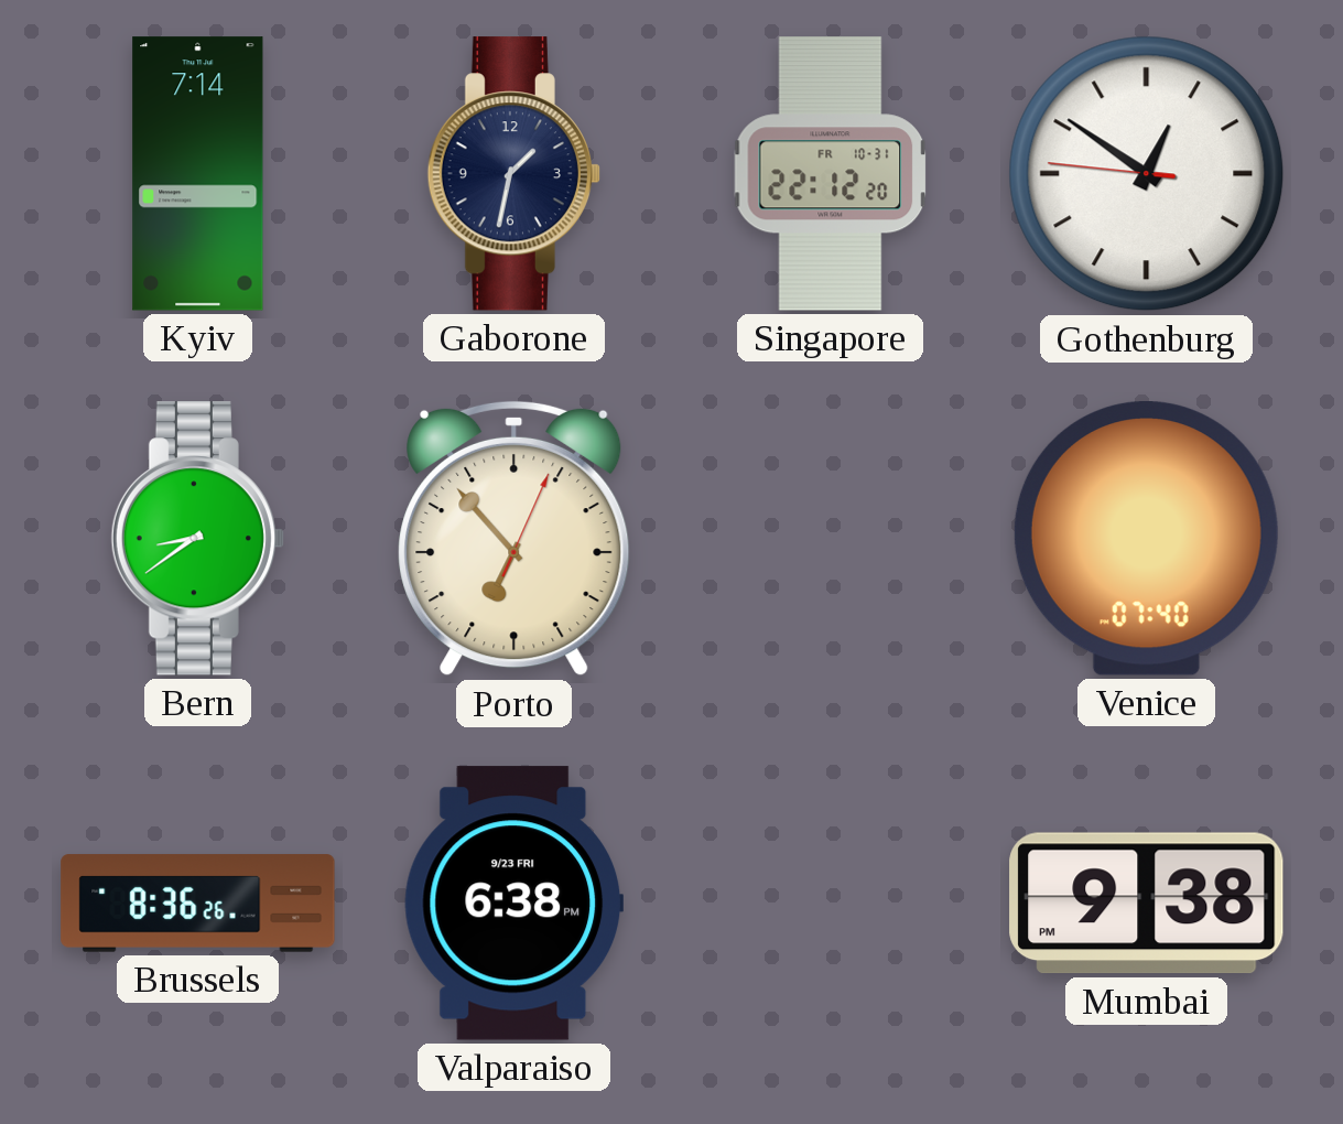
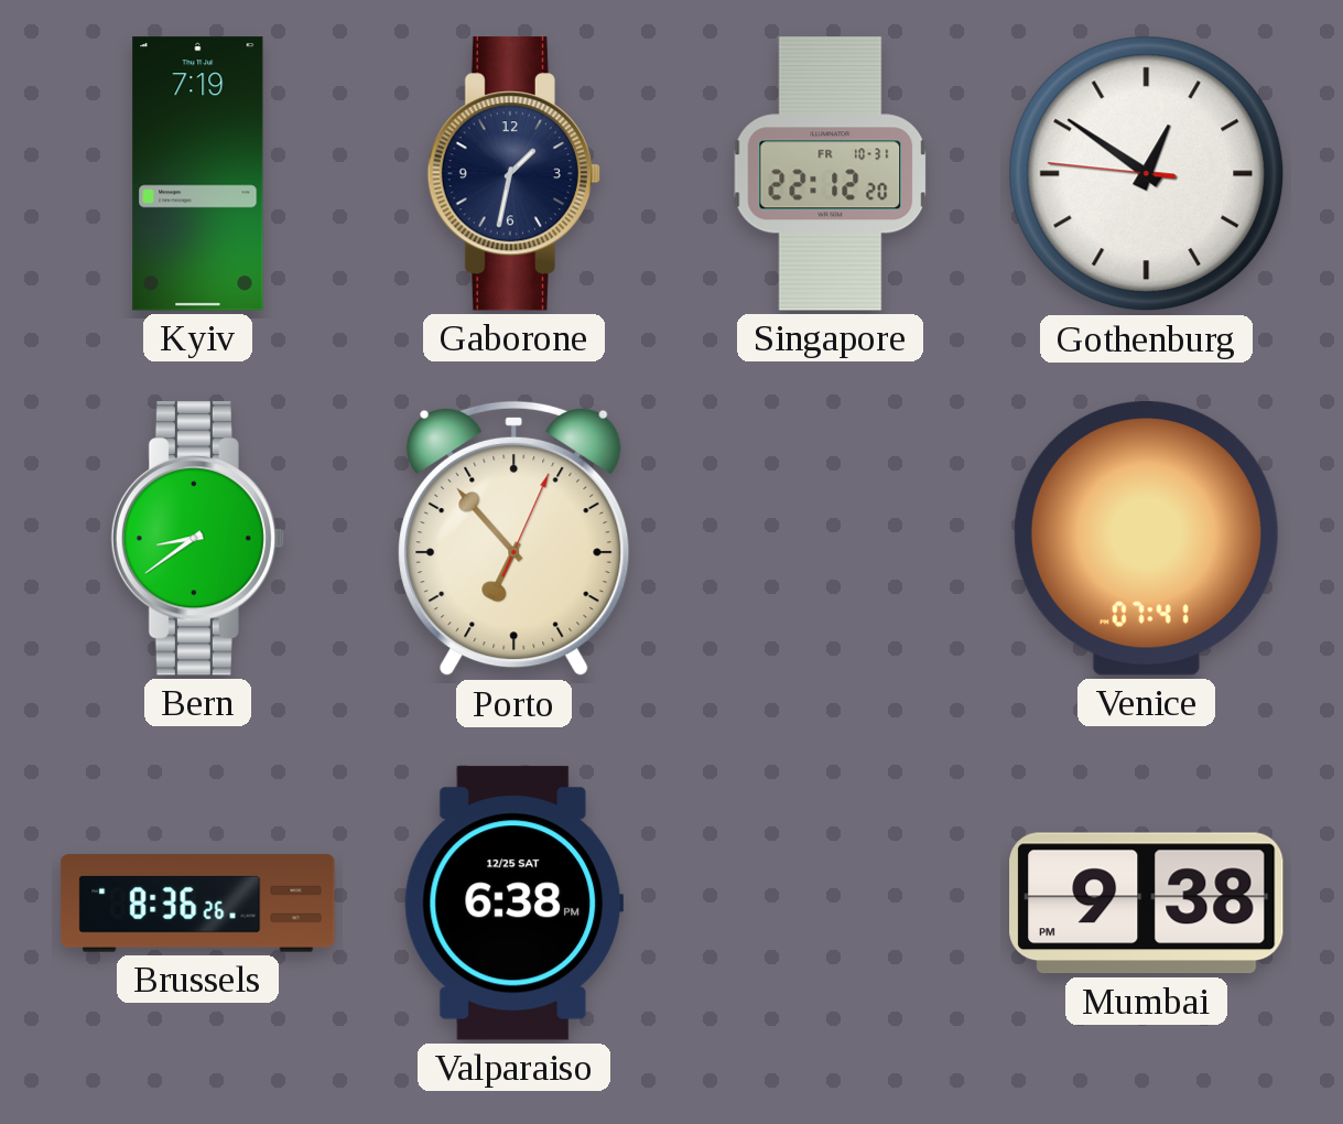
Kyiv: 7:14 -> 7:19 (198, 174)
Venice: 07:40 -> 07:41 (1146, 539)
Valparaiso date: 9/23 FRI -> 12/25 SAT (513, 904)
